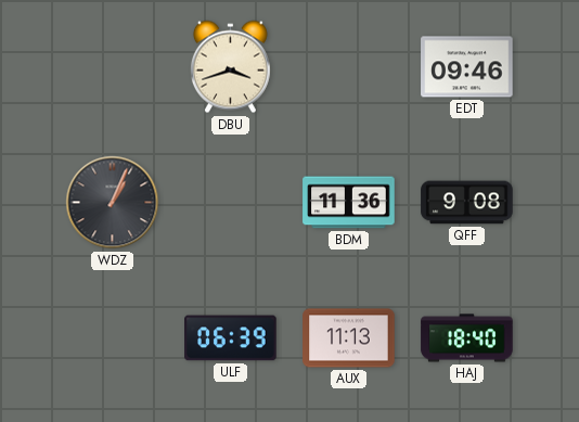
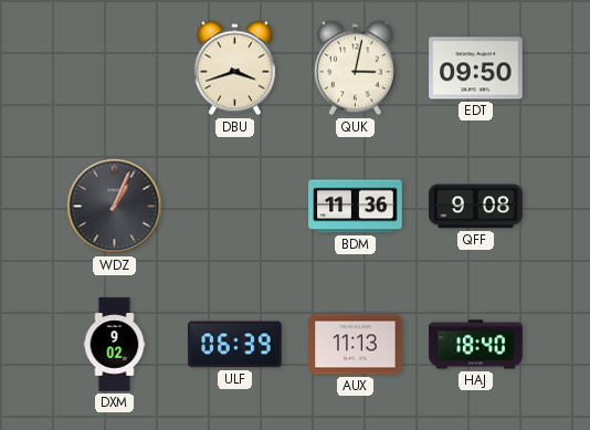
QUK: none -> 3:02 (355, 69)
EDT: 09:46 -> 09:50 (476, 69)
DXM: none -> 9:02 (115, 345)
